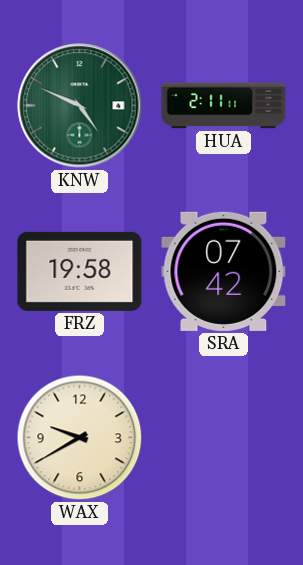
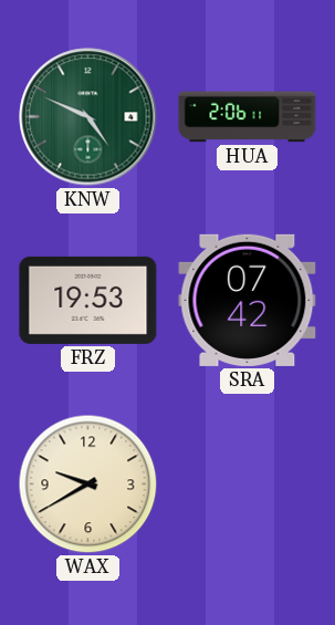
HUA: 2:11 -> 2:06 (248, 117)
FRZ: 19:58 -> 19:53 (88, 300)
